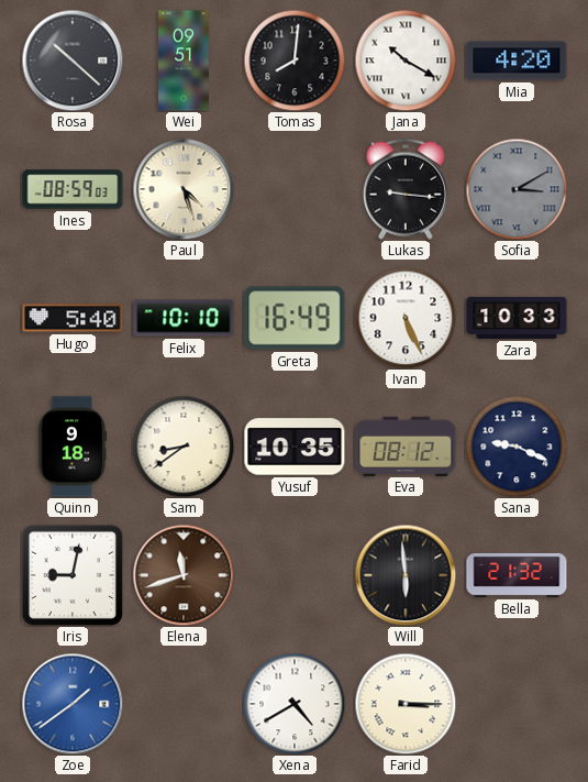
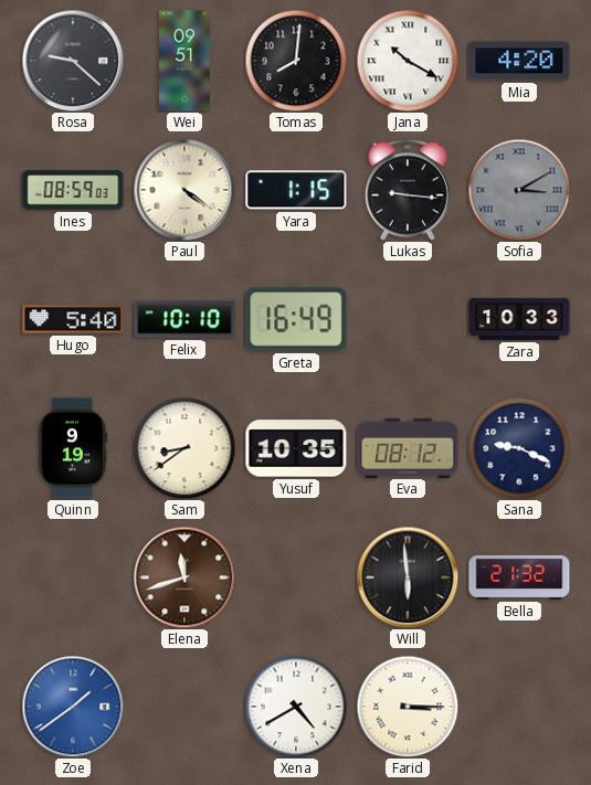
Rosa: 10:22 -> 9:22 (73, 61)
Paul: 4:27 -> 4:21 (184, 190)
Yara: none -> 1:15 (296, 190)
Ivan: 5:26 -> none (406, 318)
Quinn: 9:18 -> 9:19 (73, 448)
Iris: 9:02 -> none (73, 575)
